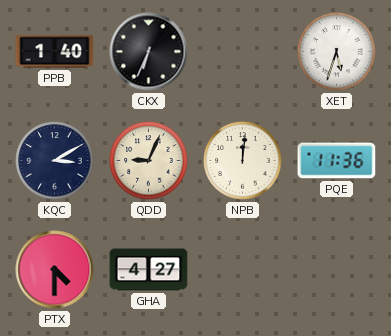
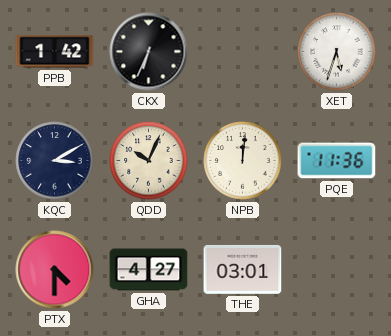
PPB: 1:40 -> 1:42 (55, 52)
QDD: 9:04 -> 10:04 (149, 161)
THE: none -> 03:01 (243, 269)
